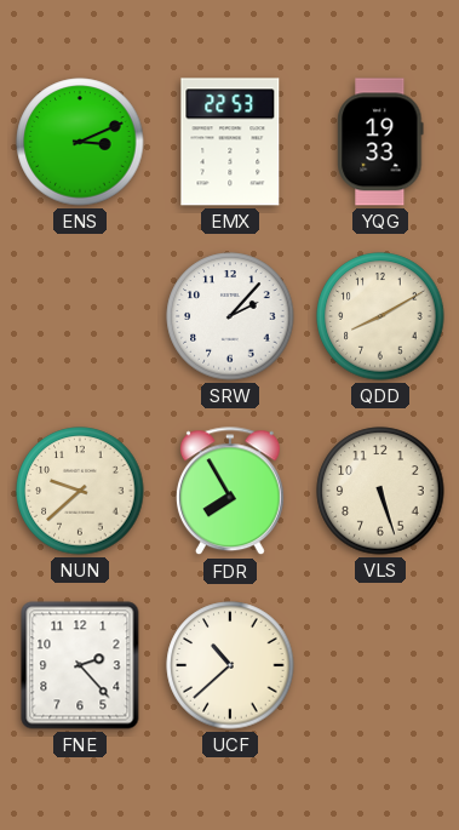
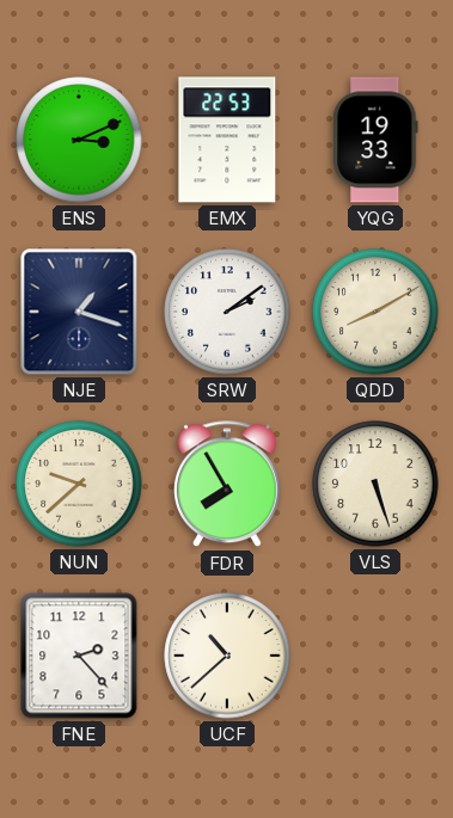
NJE: none -> 1:18 (79, 312)
SRW: 2:07 -> 2:09 (227, 312)
